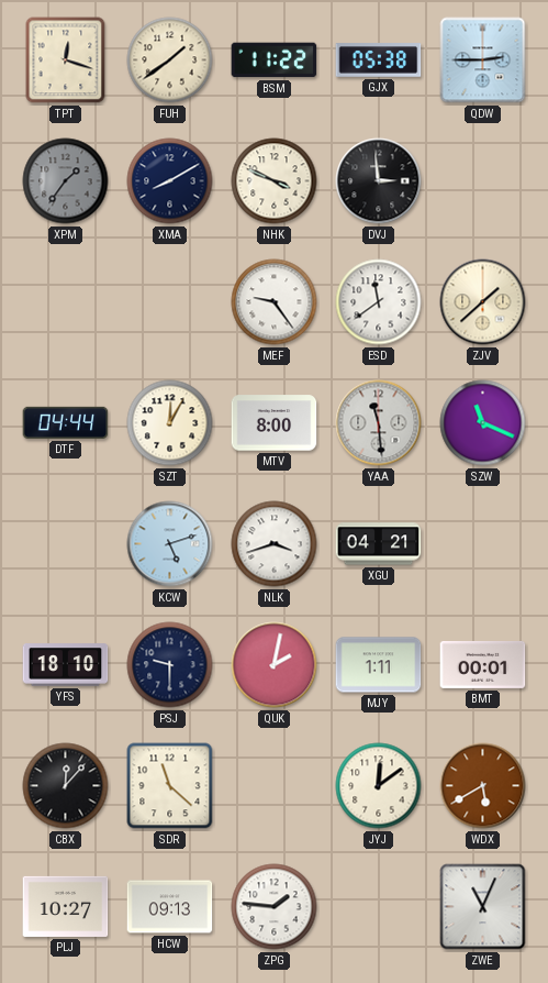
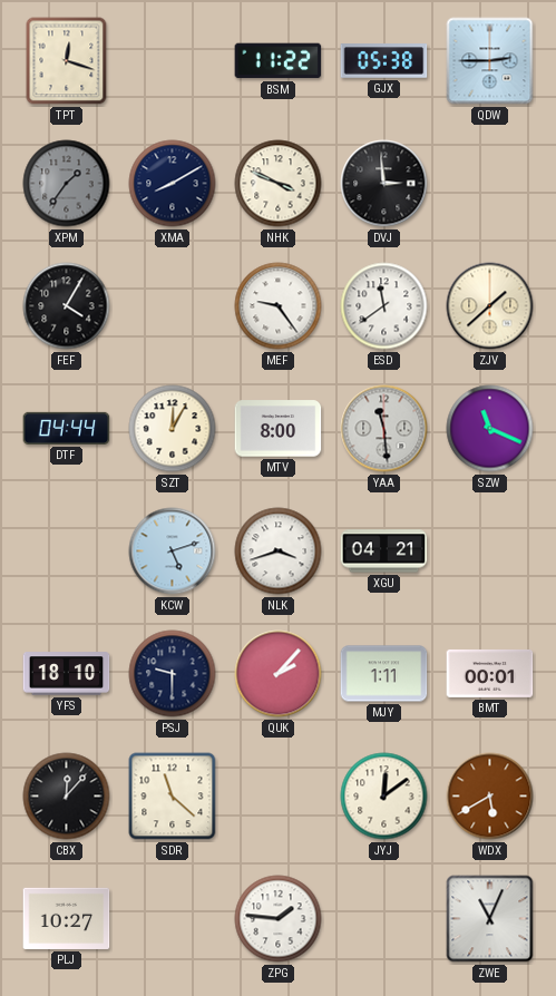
FUH: 1:39 -> none (170, 60)
FEF: none -> 4:05 (67, 306)
QUK: 2:02 -> 2:07 (279, 674)
HCW: 09:13 -> none (170, 907)
